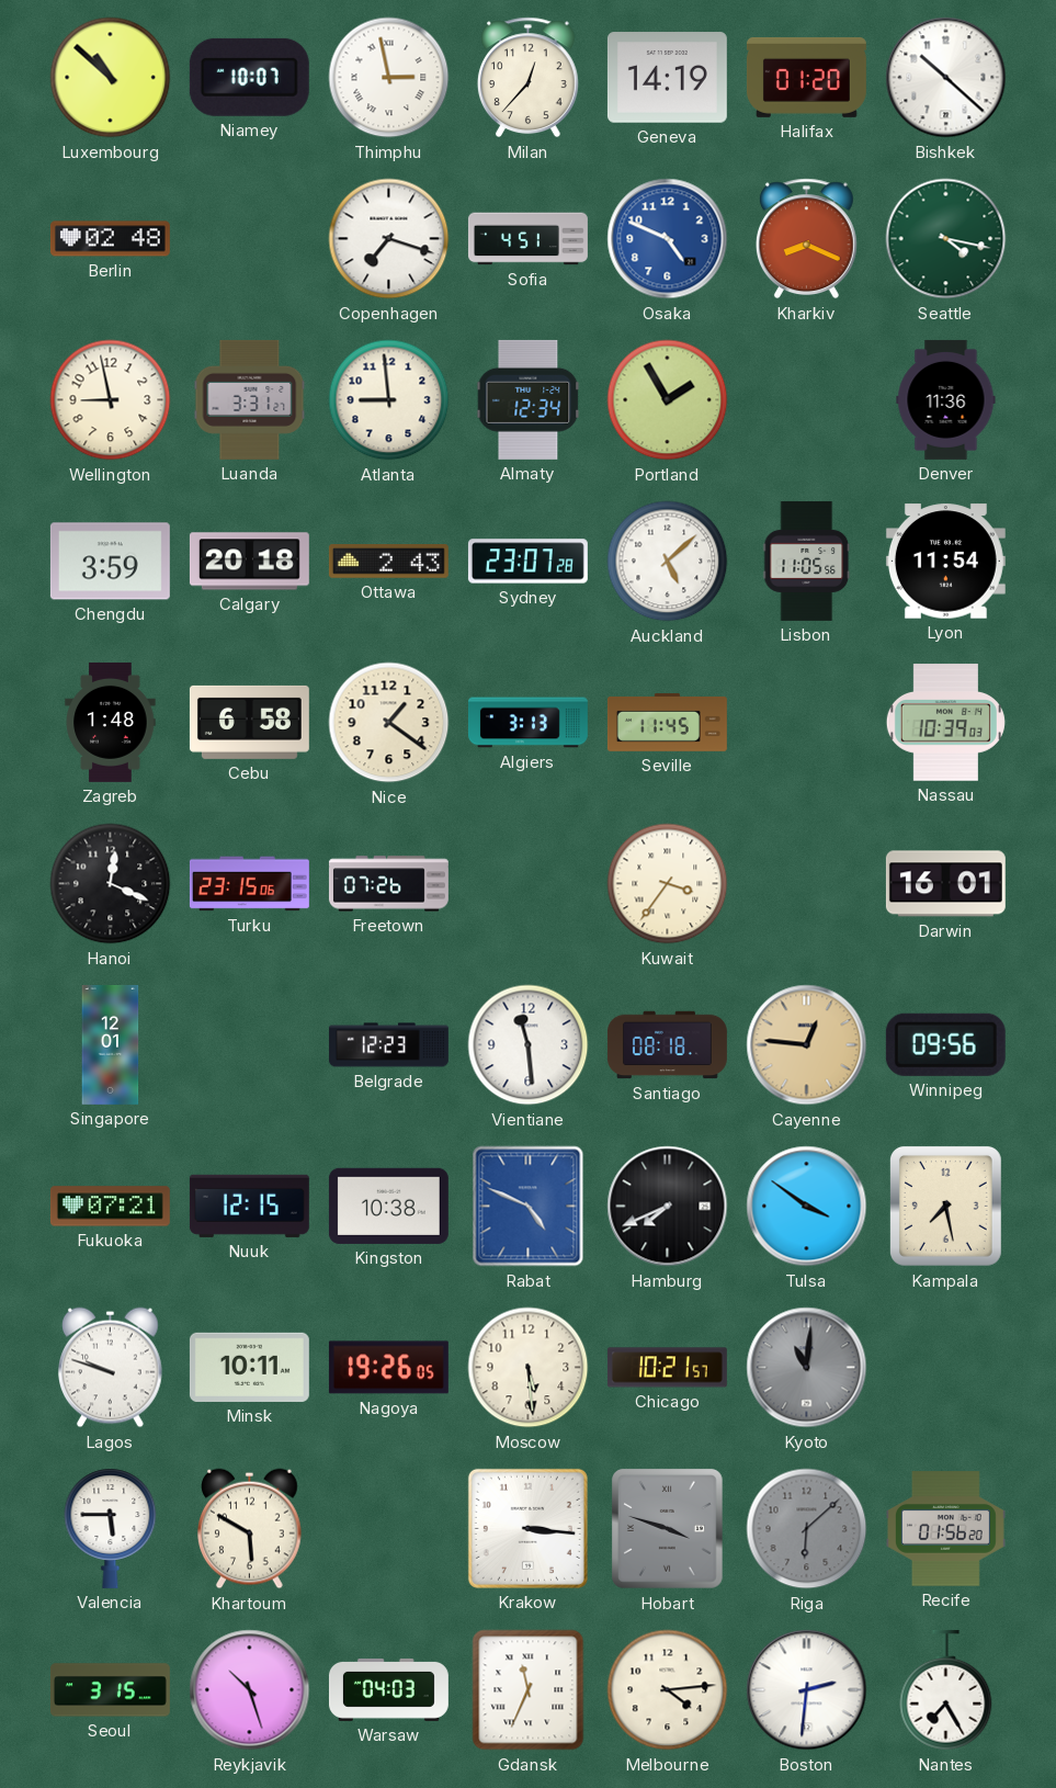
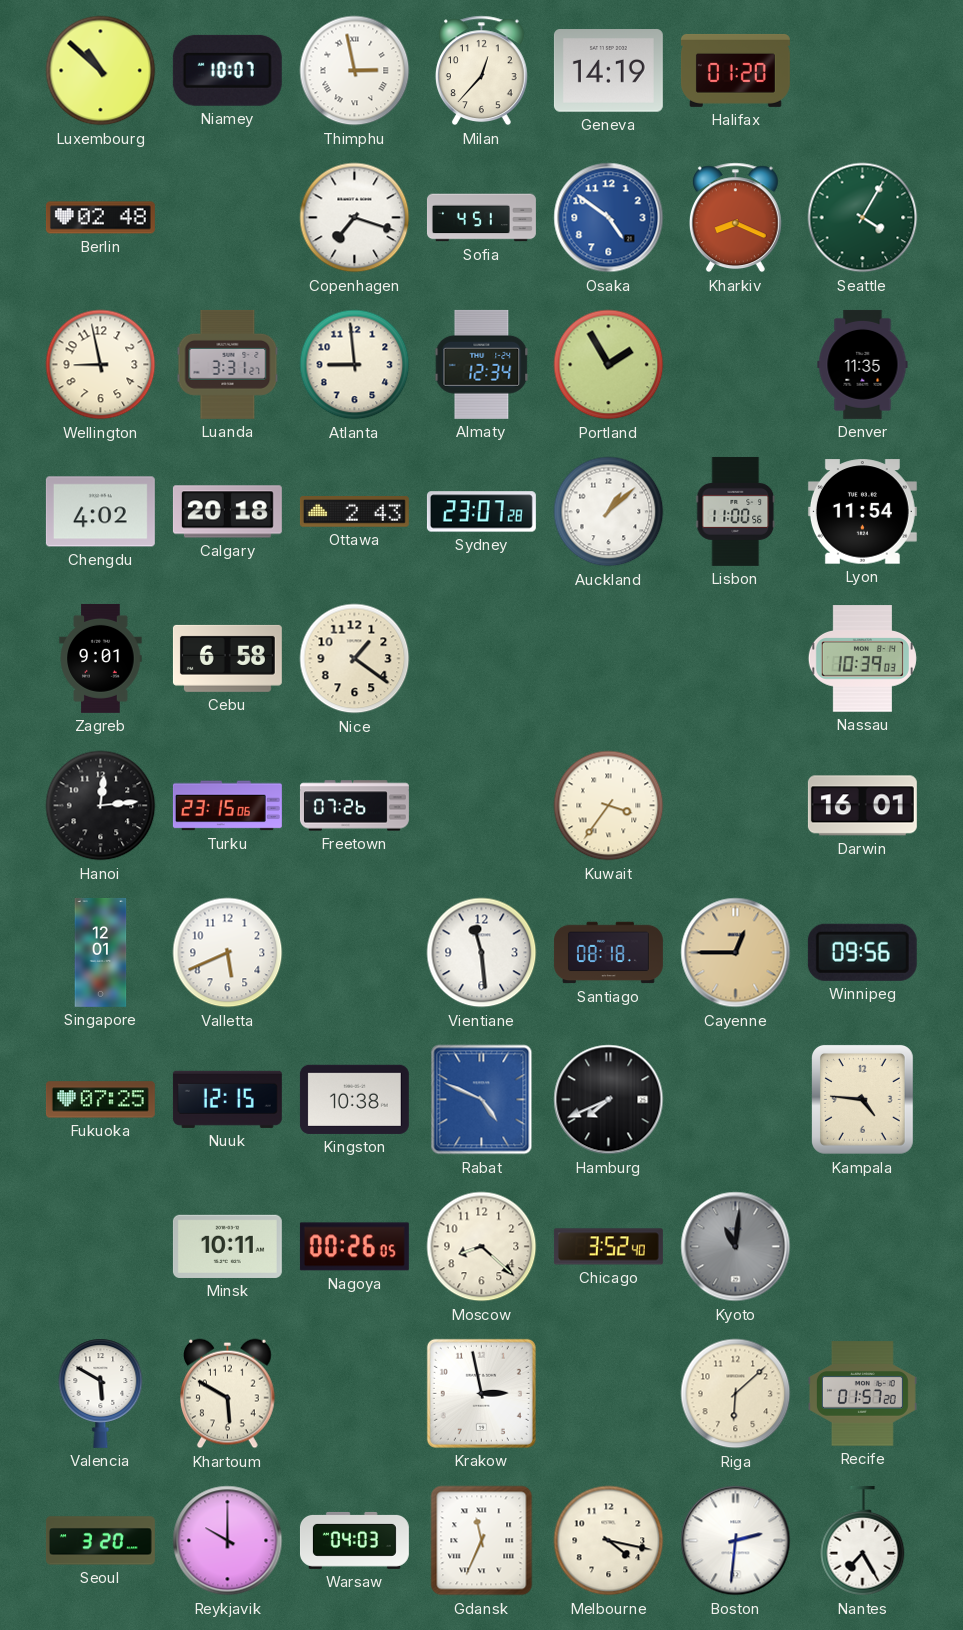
Bishkek: 10:22 -> none (946, 78)
Osaka: 4:49 -> 4:51 (609, 218)
Seattle: 4:17 -> 4:05 (863, 218)
Denver: 11:36 -> 11:35 (863, 364)
Chengdu: 3:59 -> 4:02 (100, 512)
Auckland: 5:08 -> 1:08 (609, 512)
Lisbon: 11:05 -> 11:00 (736, 511)
Zagreb: 1:48 -> 9:01 (101, 658)
Algiers: 3:13 -> none (527, 723)
Seville: 11:45 -> none (667, 722)
Hanoi: 12:19 -> 12:14 (101, 806)
Valletta: none -> 5:41 (228, 953)
Belgrade: 12:23 -> none (388, 1045)
Cayenne: 12:46 -> 12:45 (736, 953)
Fukuoka: 07:21 -> 07:25 (100, 1100)
Tulsa: 3:51 -> none (807, 1207)
Kampala: 7:28 -> 4:46 (862, 1099)
Lagos: 9:48 -> none (111, 1368)
Nagoya: 19:26 -> 00:26 (354, 1247)
Moscow: 5:29 -> 8:22 (482, 1247)
Chicago: 10:21 -> 3:52 (608, 1247)
Valencia: 5:45 -> 5:50 (101, 1393)
Krakow: 3:16 -> 2:58 (481, 1393)
Hobart: 3:48 -> none (668, 1529)
Riga dial: grey -> cream (736, 1394)
Recife: 01:56 -> 01:57 (862, 1394)
Seoul: 3:15 -> 3:20 (100, 1541)
Reykjavik: 10:27 -> 10:00 (228, 1541)
Melbourne: 4:14 -> 4:17 (609, 1541)
